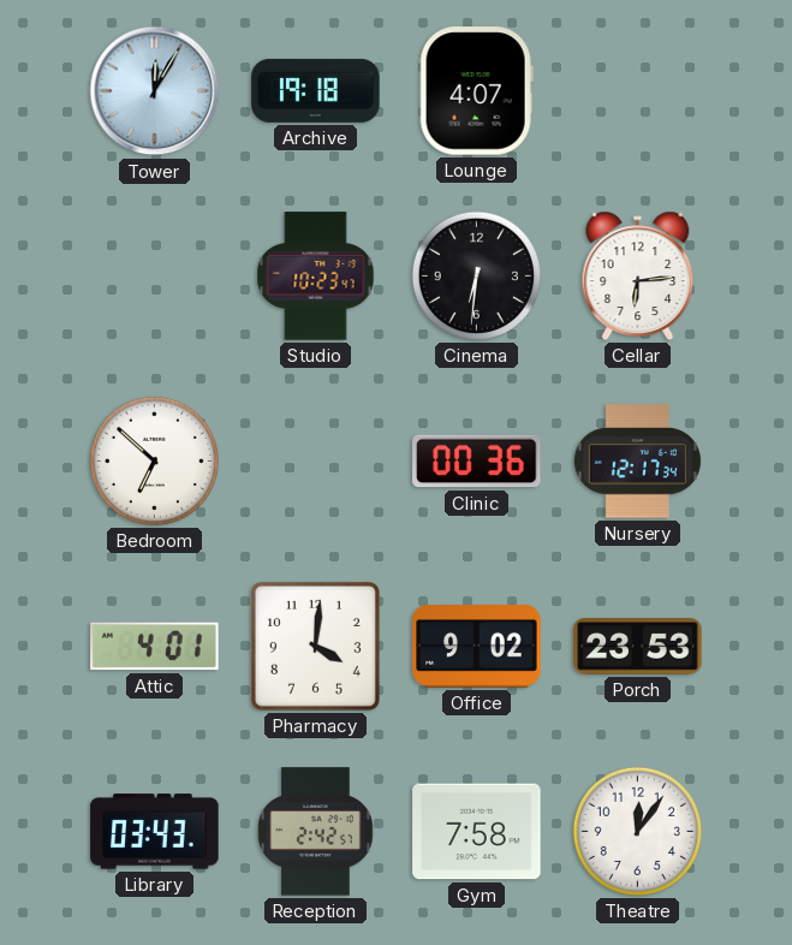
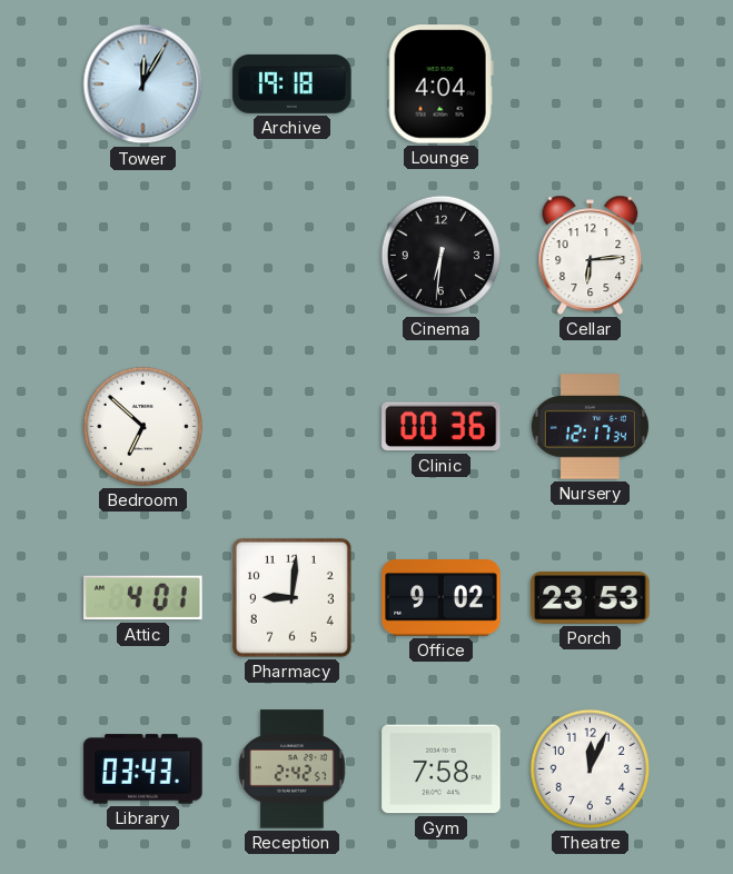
Lounge: 4:07 -> 4:04 (440, 85)
Studio: 10:23 -> none (316, 277)
Pharmacy: 4:01 -> 9:01 (291, 597)
Theatre: 12:06 -> 12:04 (590, 768)
